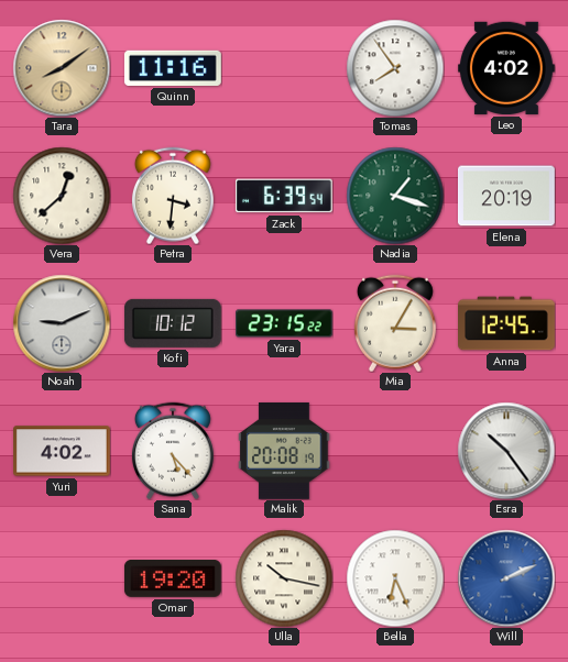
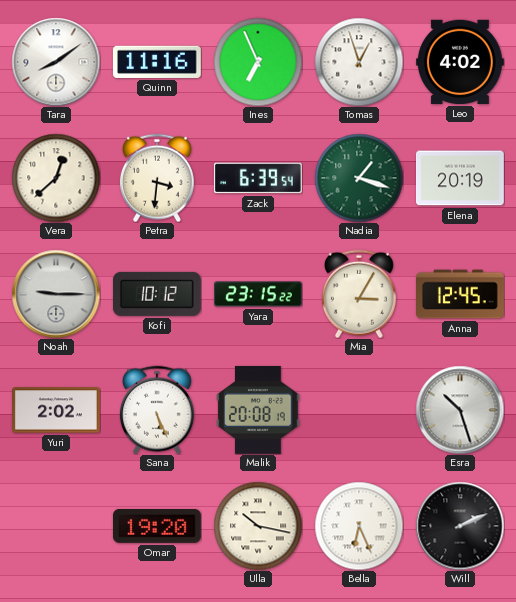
Tara dial: champagne -> white (56, 62)
Ines: none -> 6:56 (258, 62)
Tomas: 7:54 -> 12:57 (359, 62)
Noah: 9:11 -> 9:15 (56, 294)
Yuri: 4:02 -> 2:02 (57, 410)
Sana: 5:23 -> 5:26 (157, 410)
Esra: 10:24 -> 10:27 (460, 410)
Will dial: blue -> black (460, 526)
